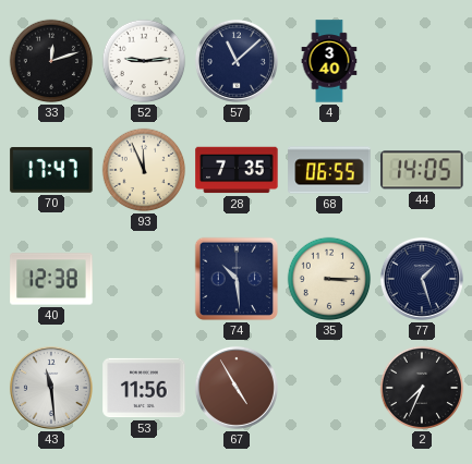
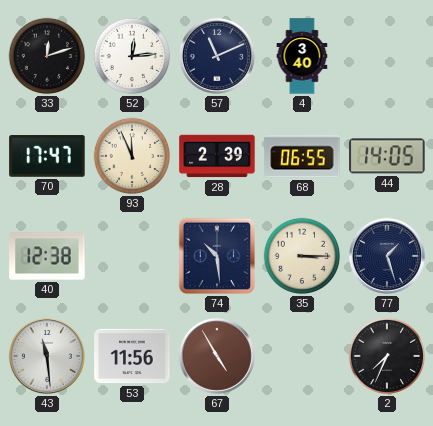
52: 9:14 -> 12:14 (132, 56)
57: 11:08 -> 11:11 (217, 56)
28: 7:35 -> 2:39 (217, 156)
